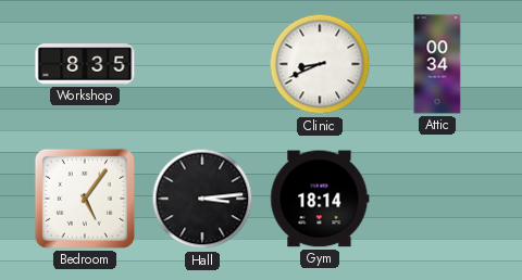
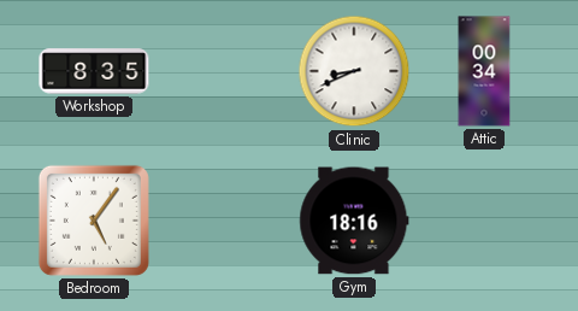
Hall: 3:14 -> none (202, 199)
Gym: 18:14 -> 18:16 (354, 221)
